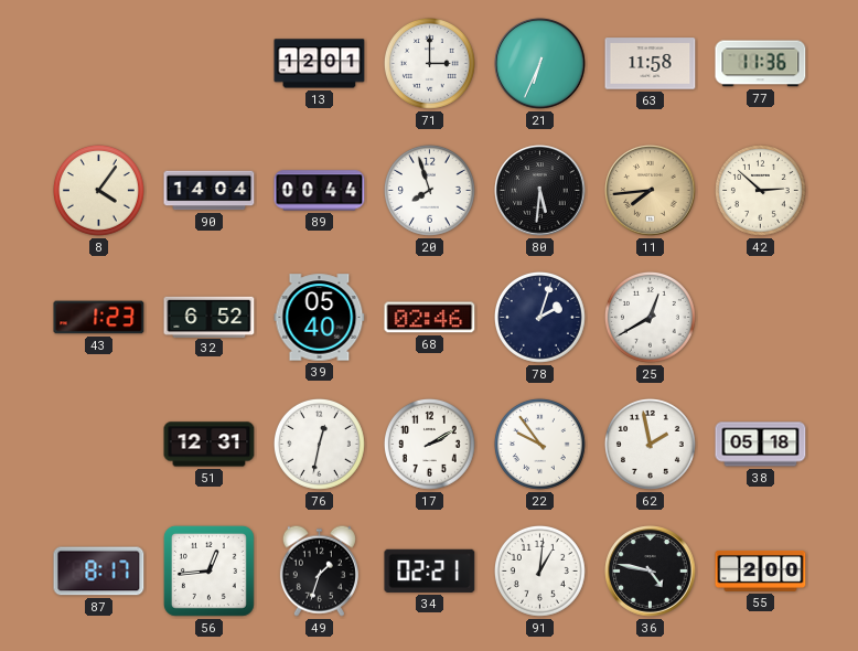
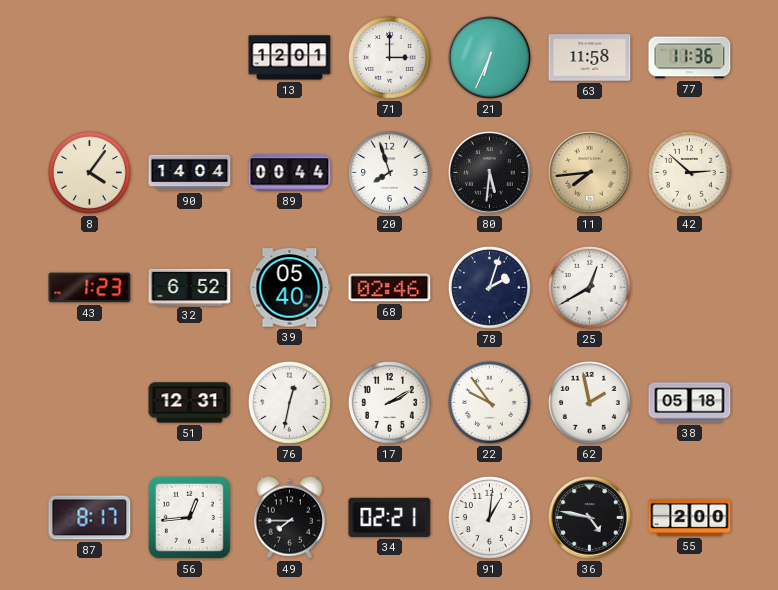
49: 1:33 -> 7:45 (289, 517)
